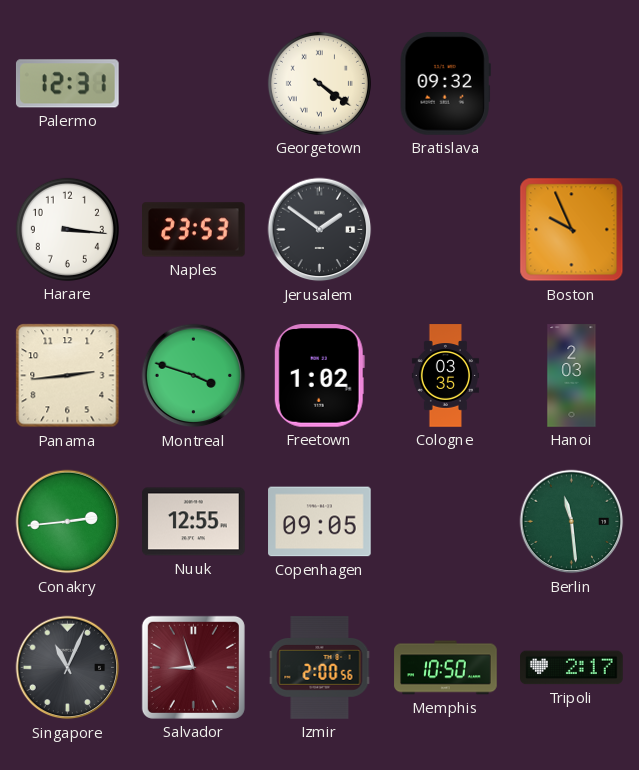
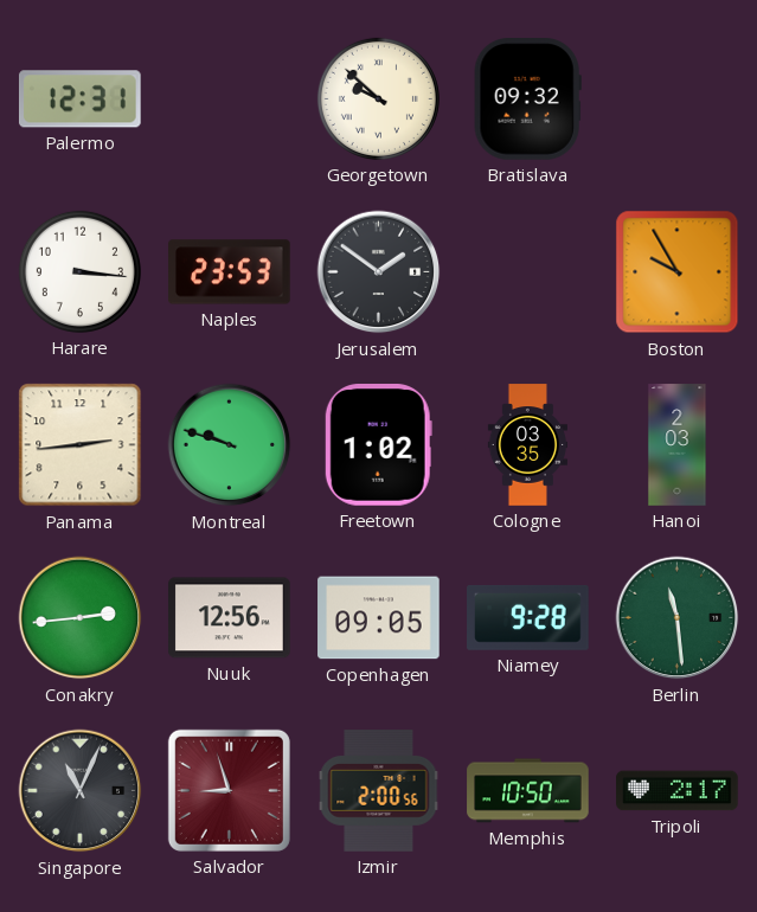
Georgetown: 4:21 -> 9:52 (378, 98)
Boston: 9:56 -> 9:55 (678, 272)
Montreal: 3:48 -> 9:48 (230, 445)
Nuuk: 12:55 -> 12:56 (230, 618)
Niamey: none -> 9:28 (528, 618)
